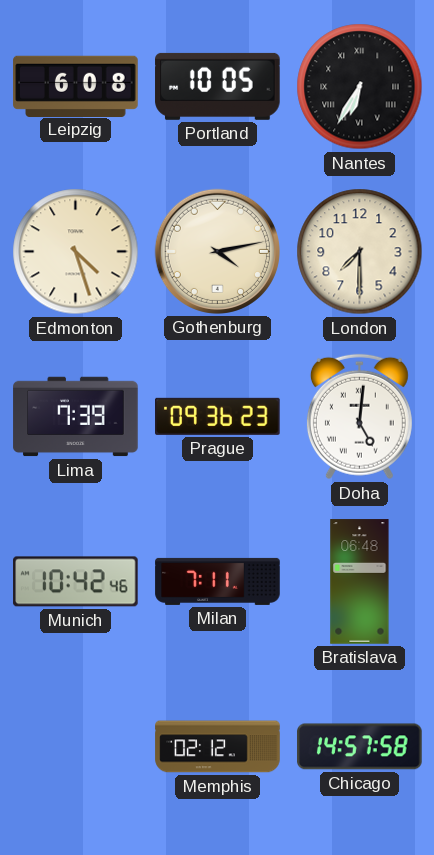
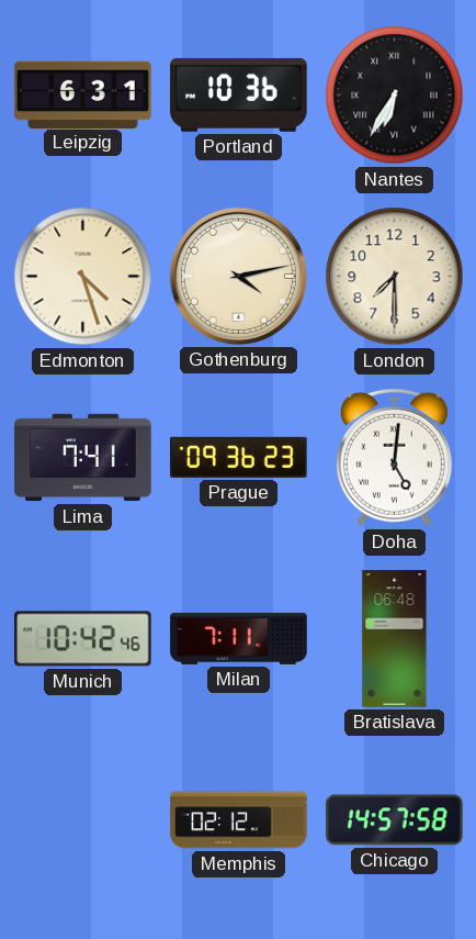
Leipzig: 6:08 -> 6:31 (83, 94)
Portland: 10:05 -> 10:36 (239, 94)
Lima: 7:39 -> 7:41 (83, 458)
